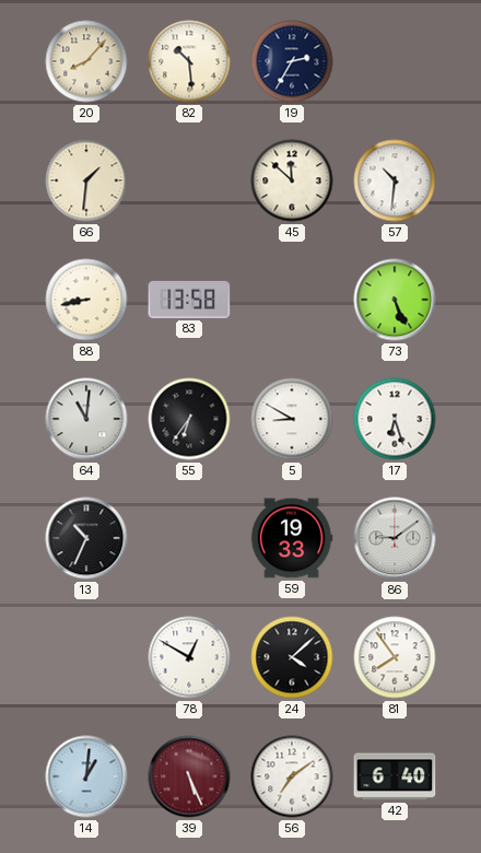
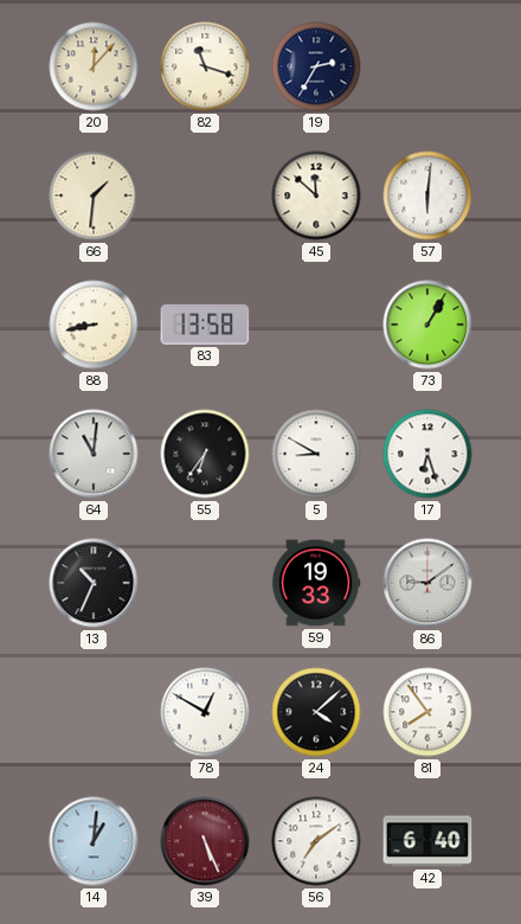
20: 8:07 -> 12:07 (94, 66)
82: 10:29 -> 11:18 (205, 66)
57: 10:31 -> 6:01 (427, 195)
73: 5:26 -> 1:05 (427, 325)
